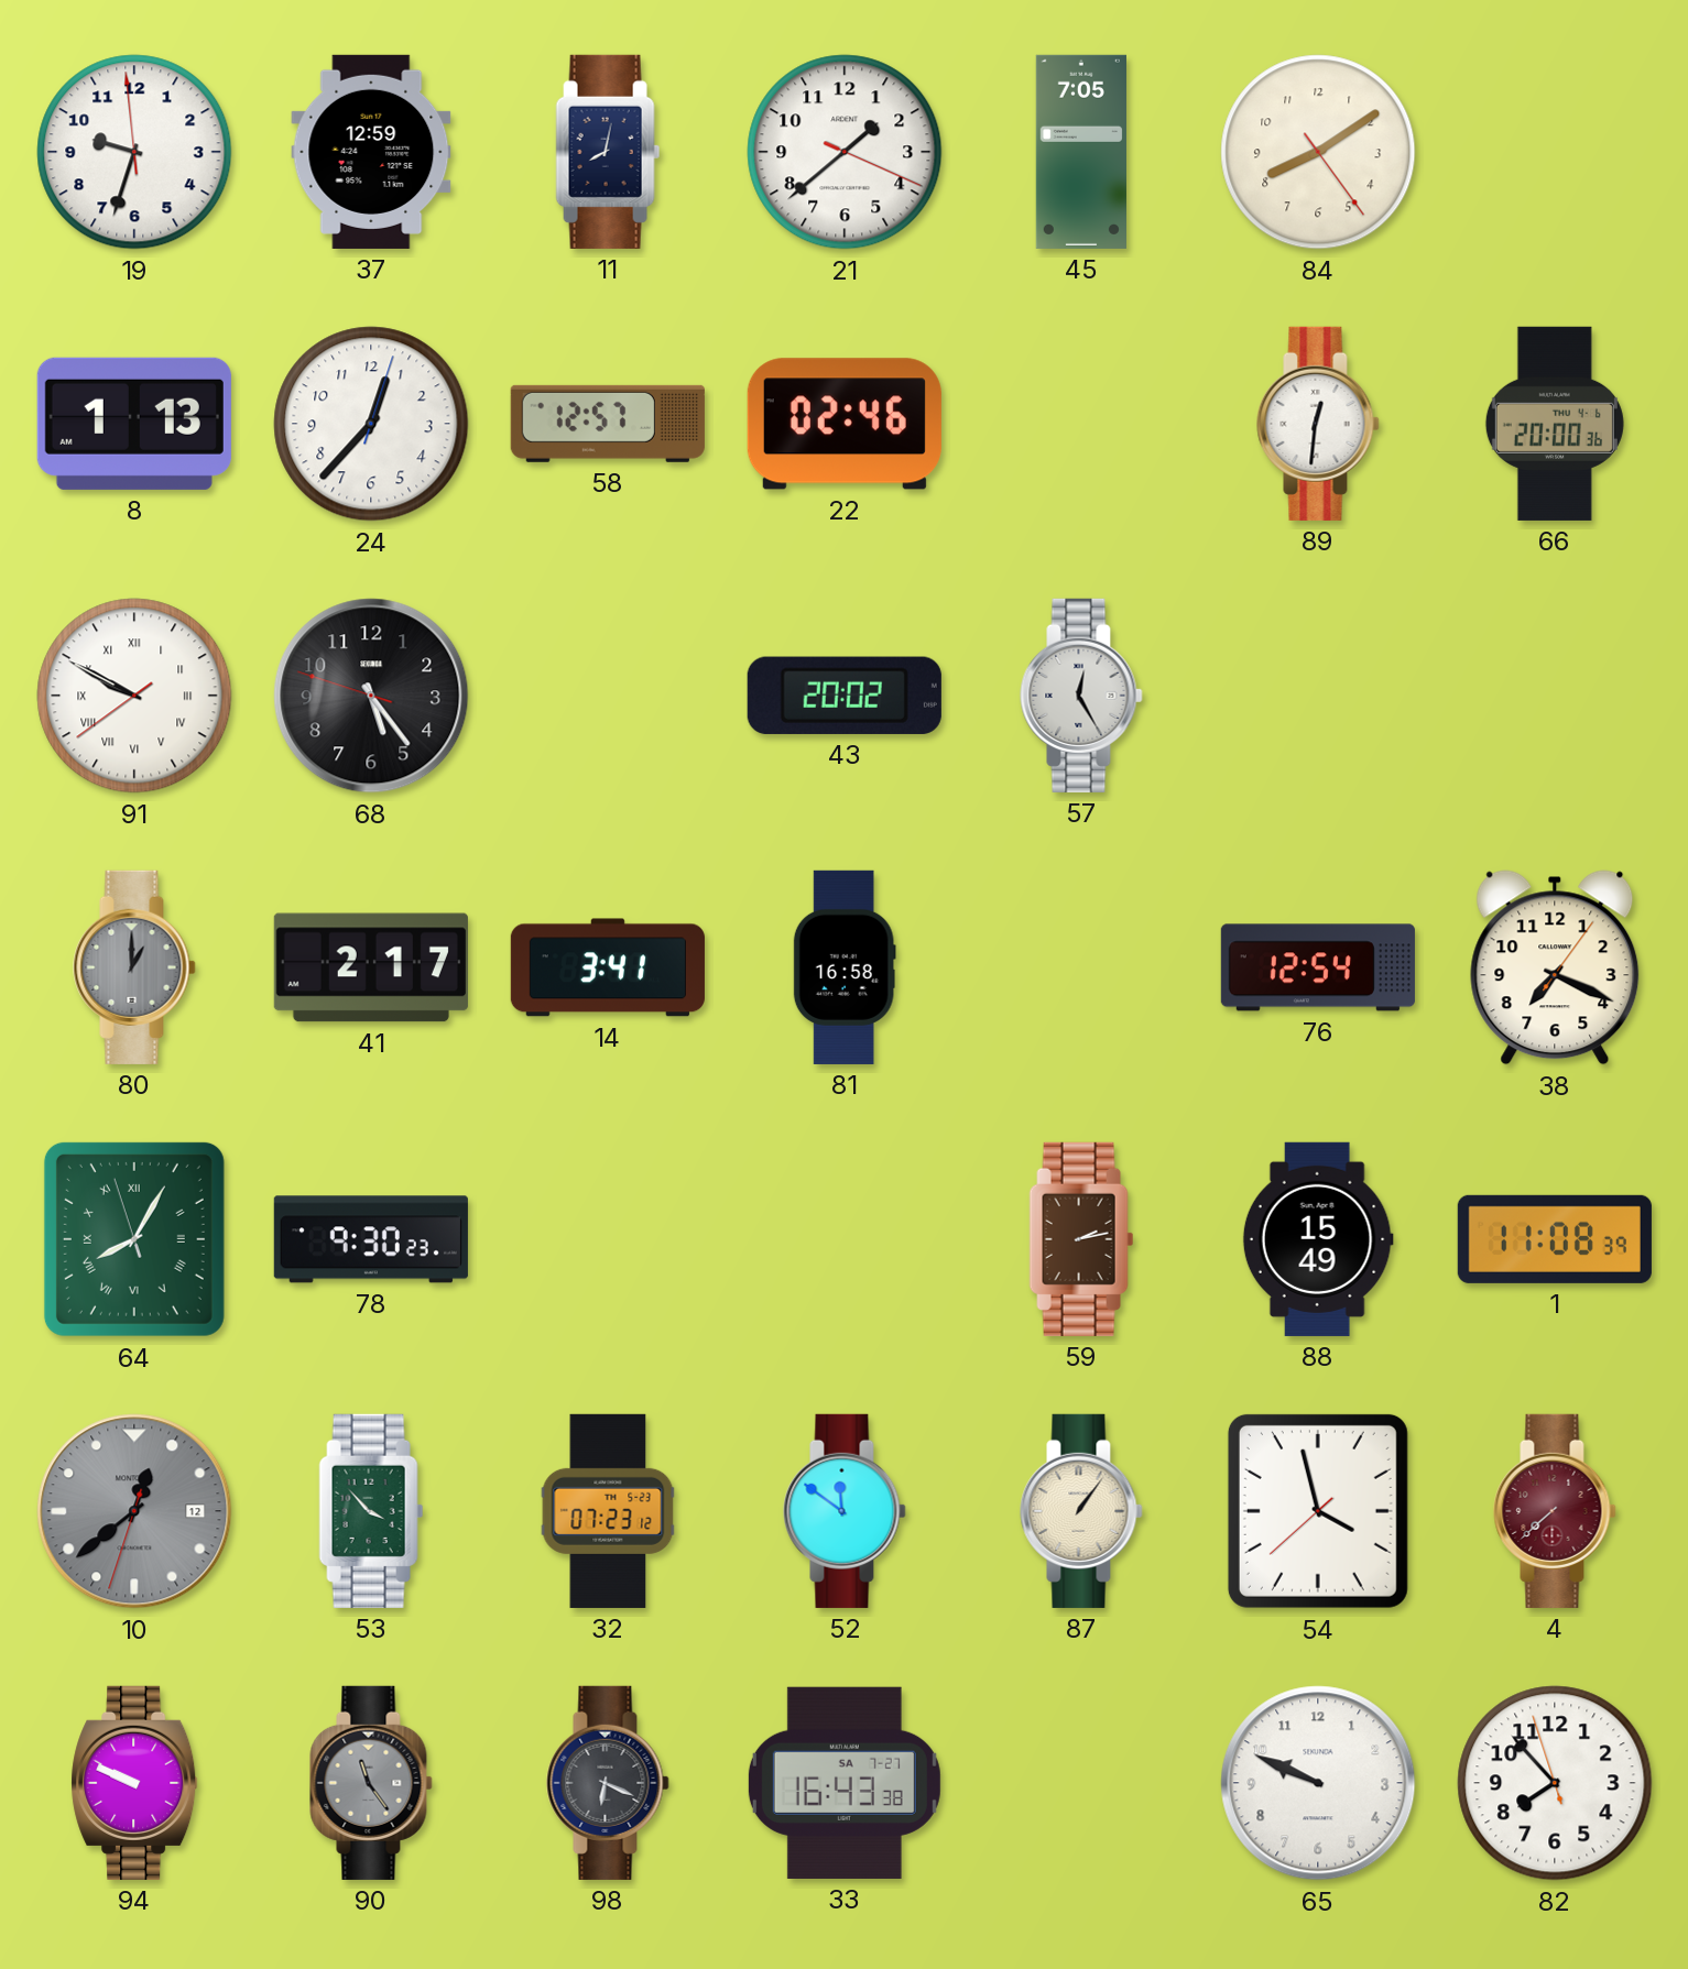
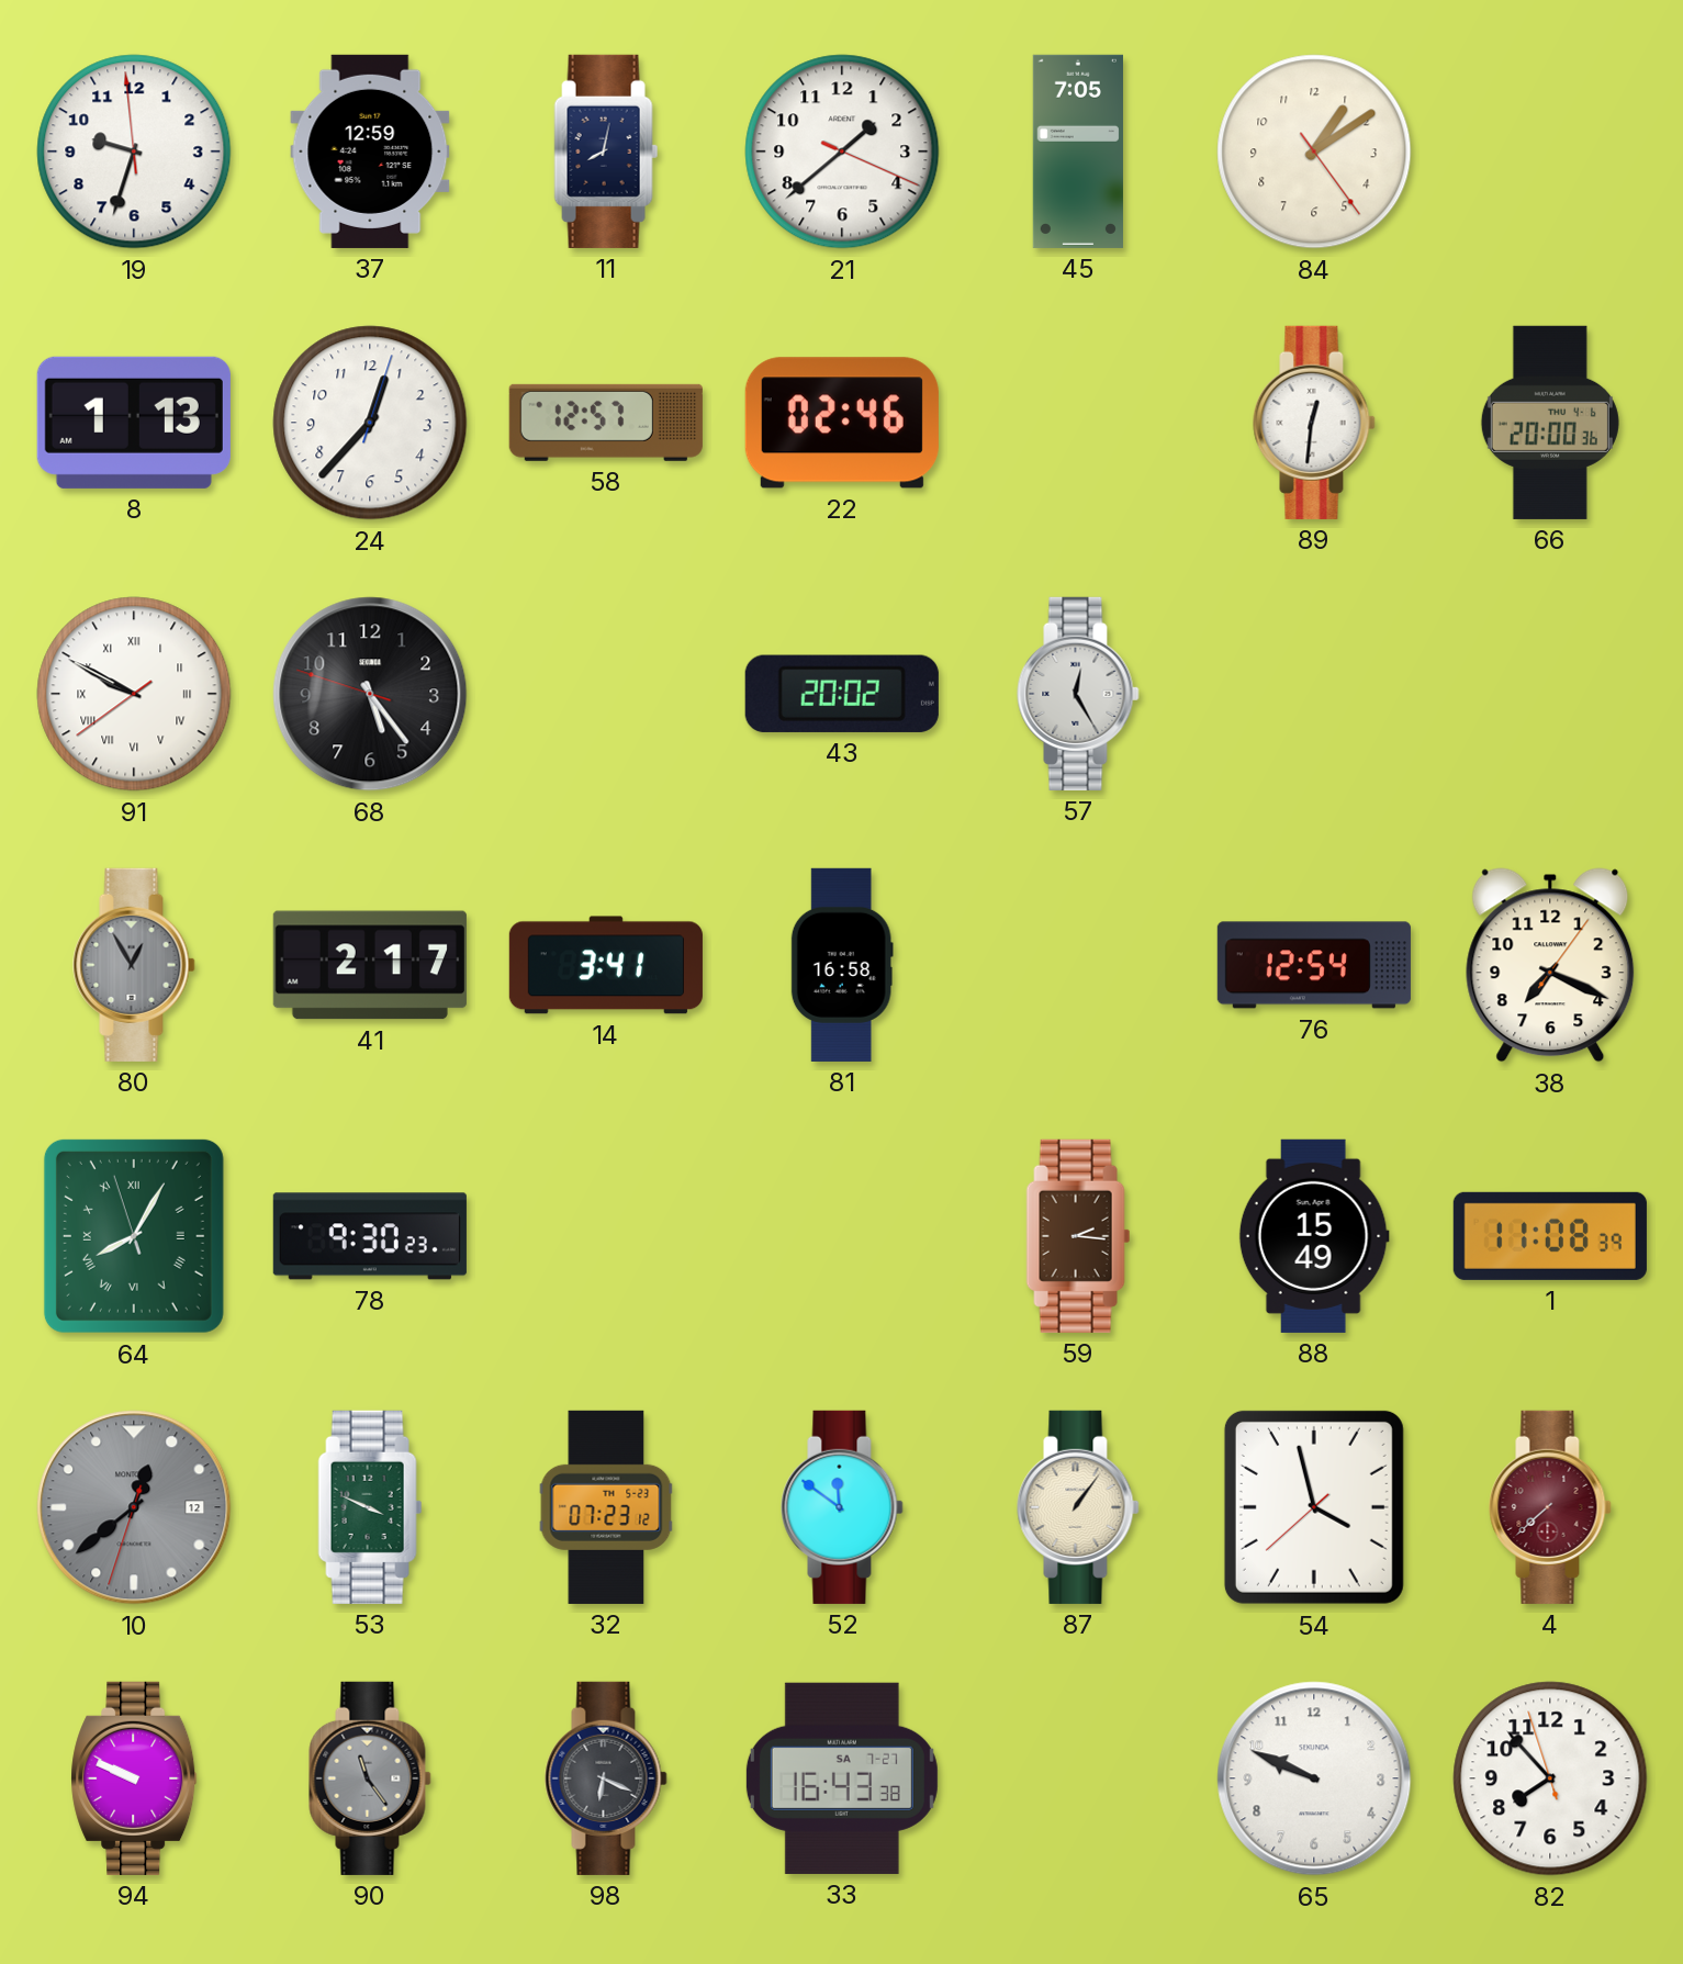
84: 8:09 -> 1:09 (1314, 151)
80: 1:00 -> 12:55 (134, 965)
59: 2:13 -> 2:16 (1078, 1236)
53: 3:53 -> 3:49 (370, 1507)
